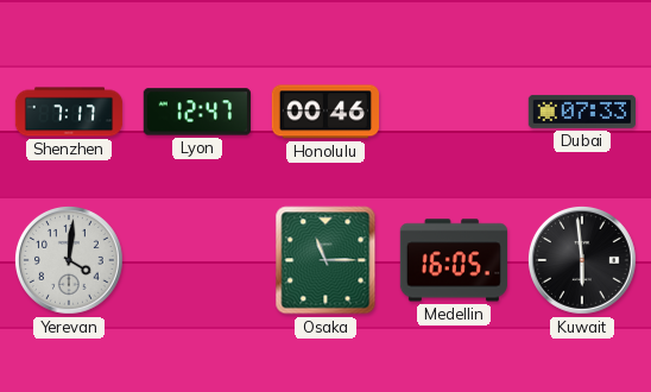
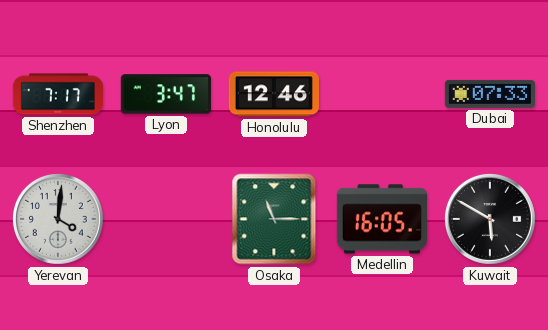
Lyon: 12:47 -> 3:47 (166, 94)
Honolulu: 00:46 -> 12:46 (273, 94)
Kuwait: 5:59 -> 5:50 (490, 219)
